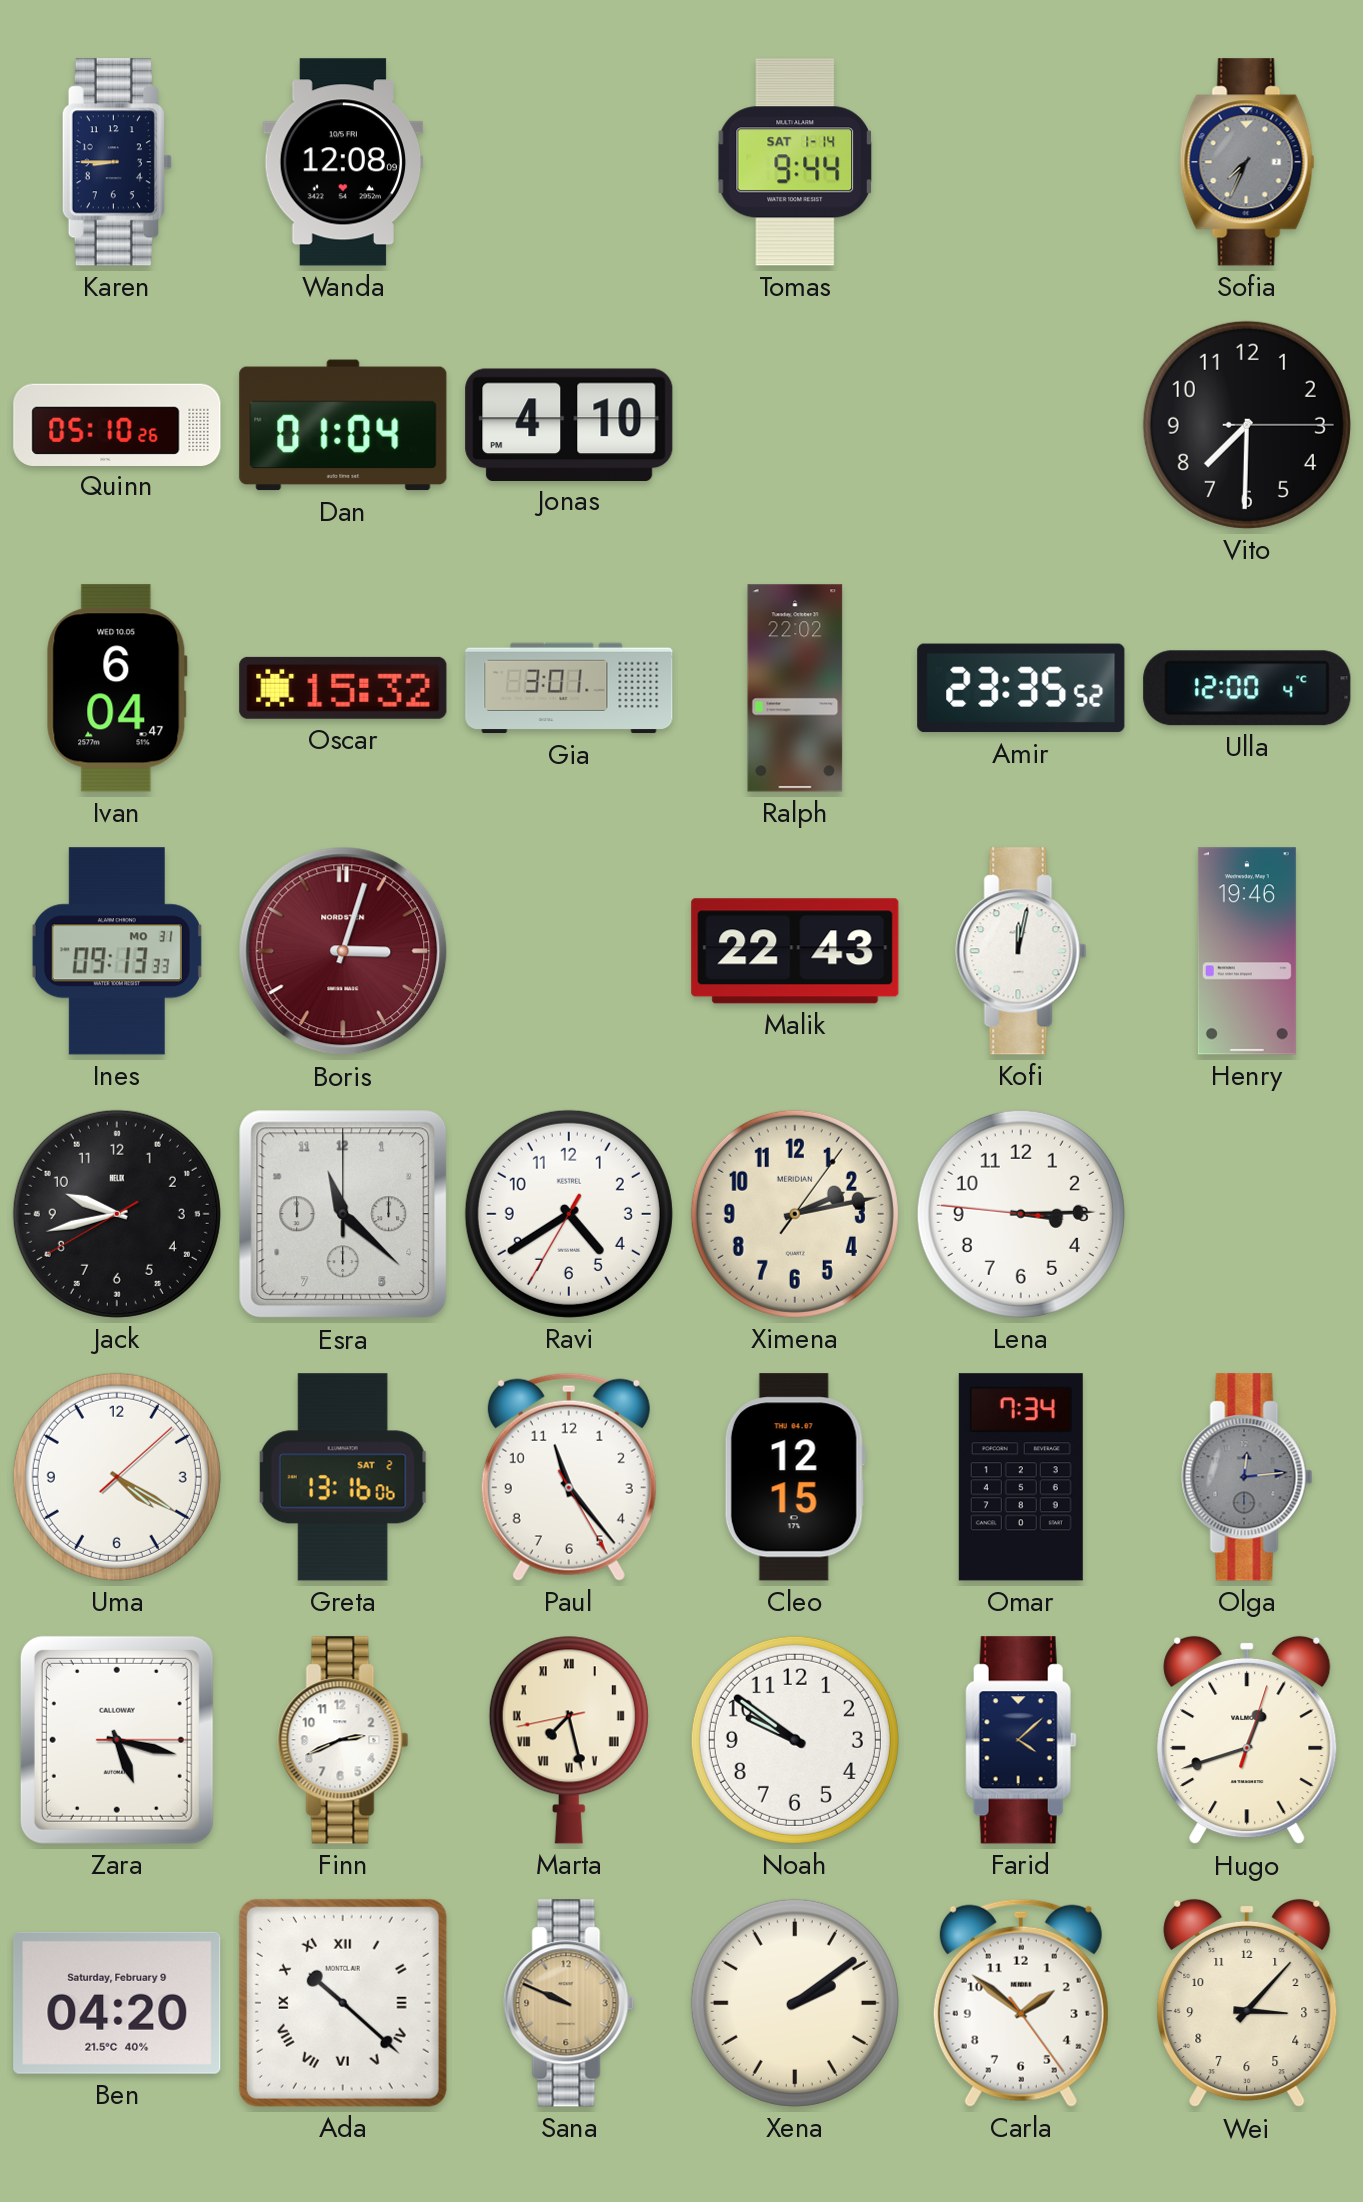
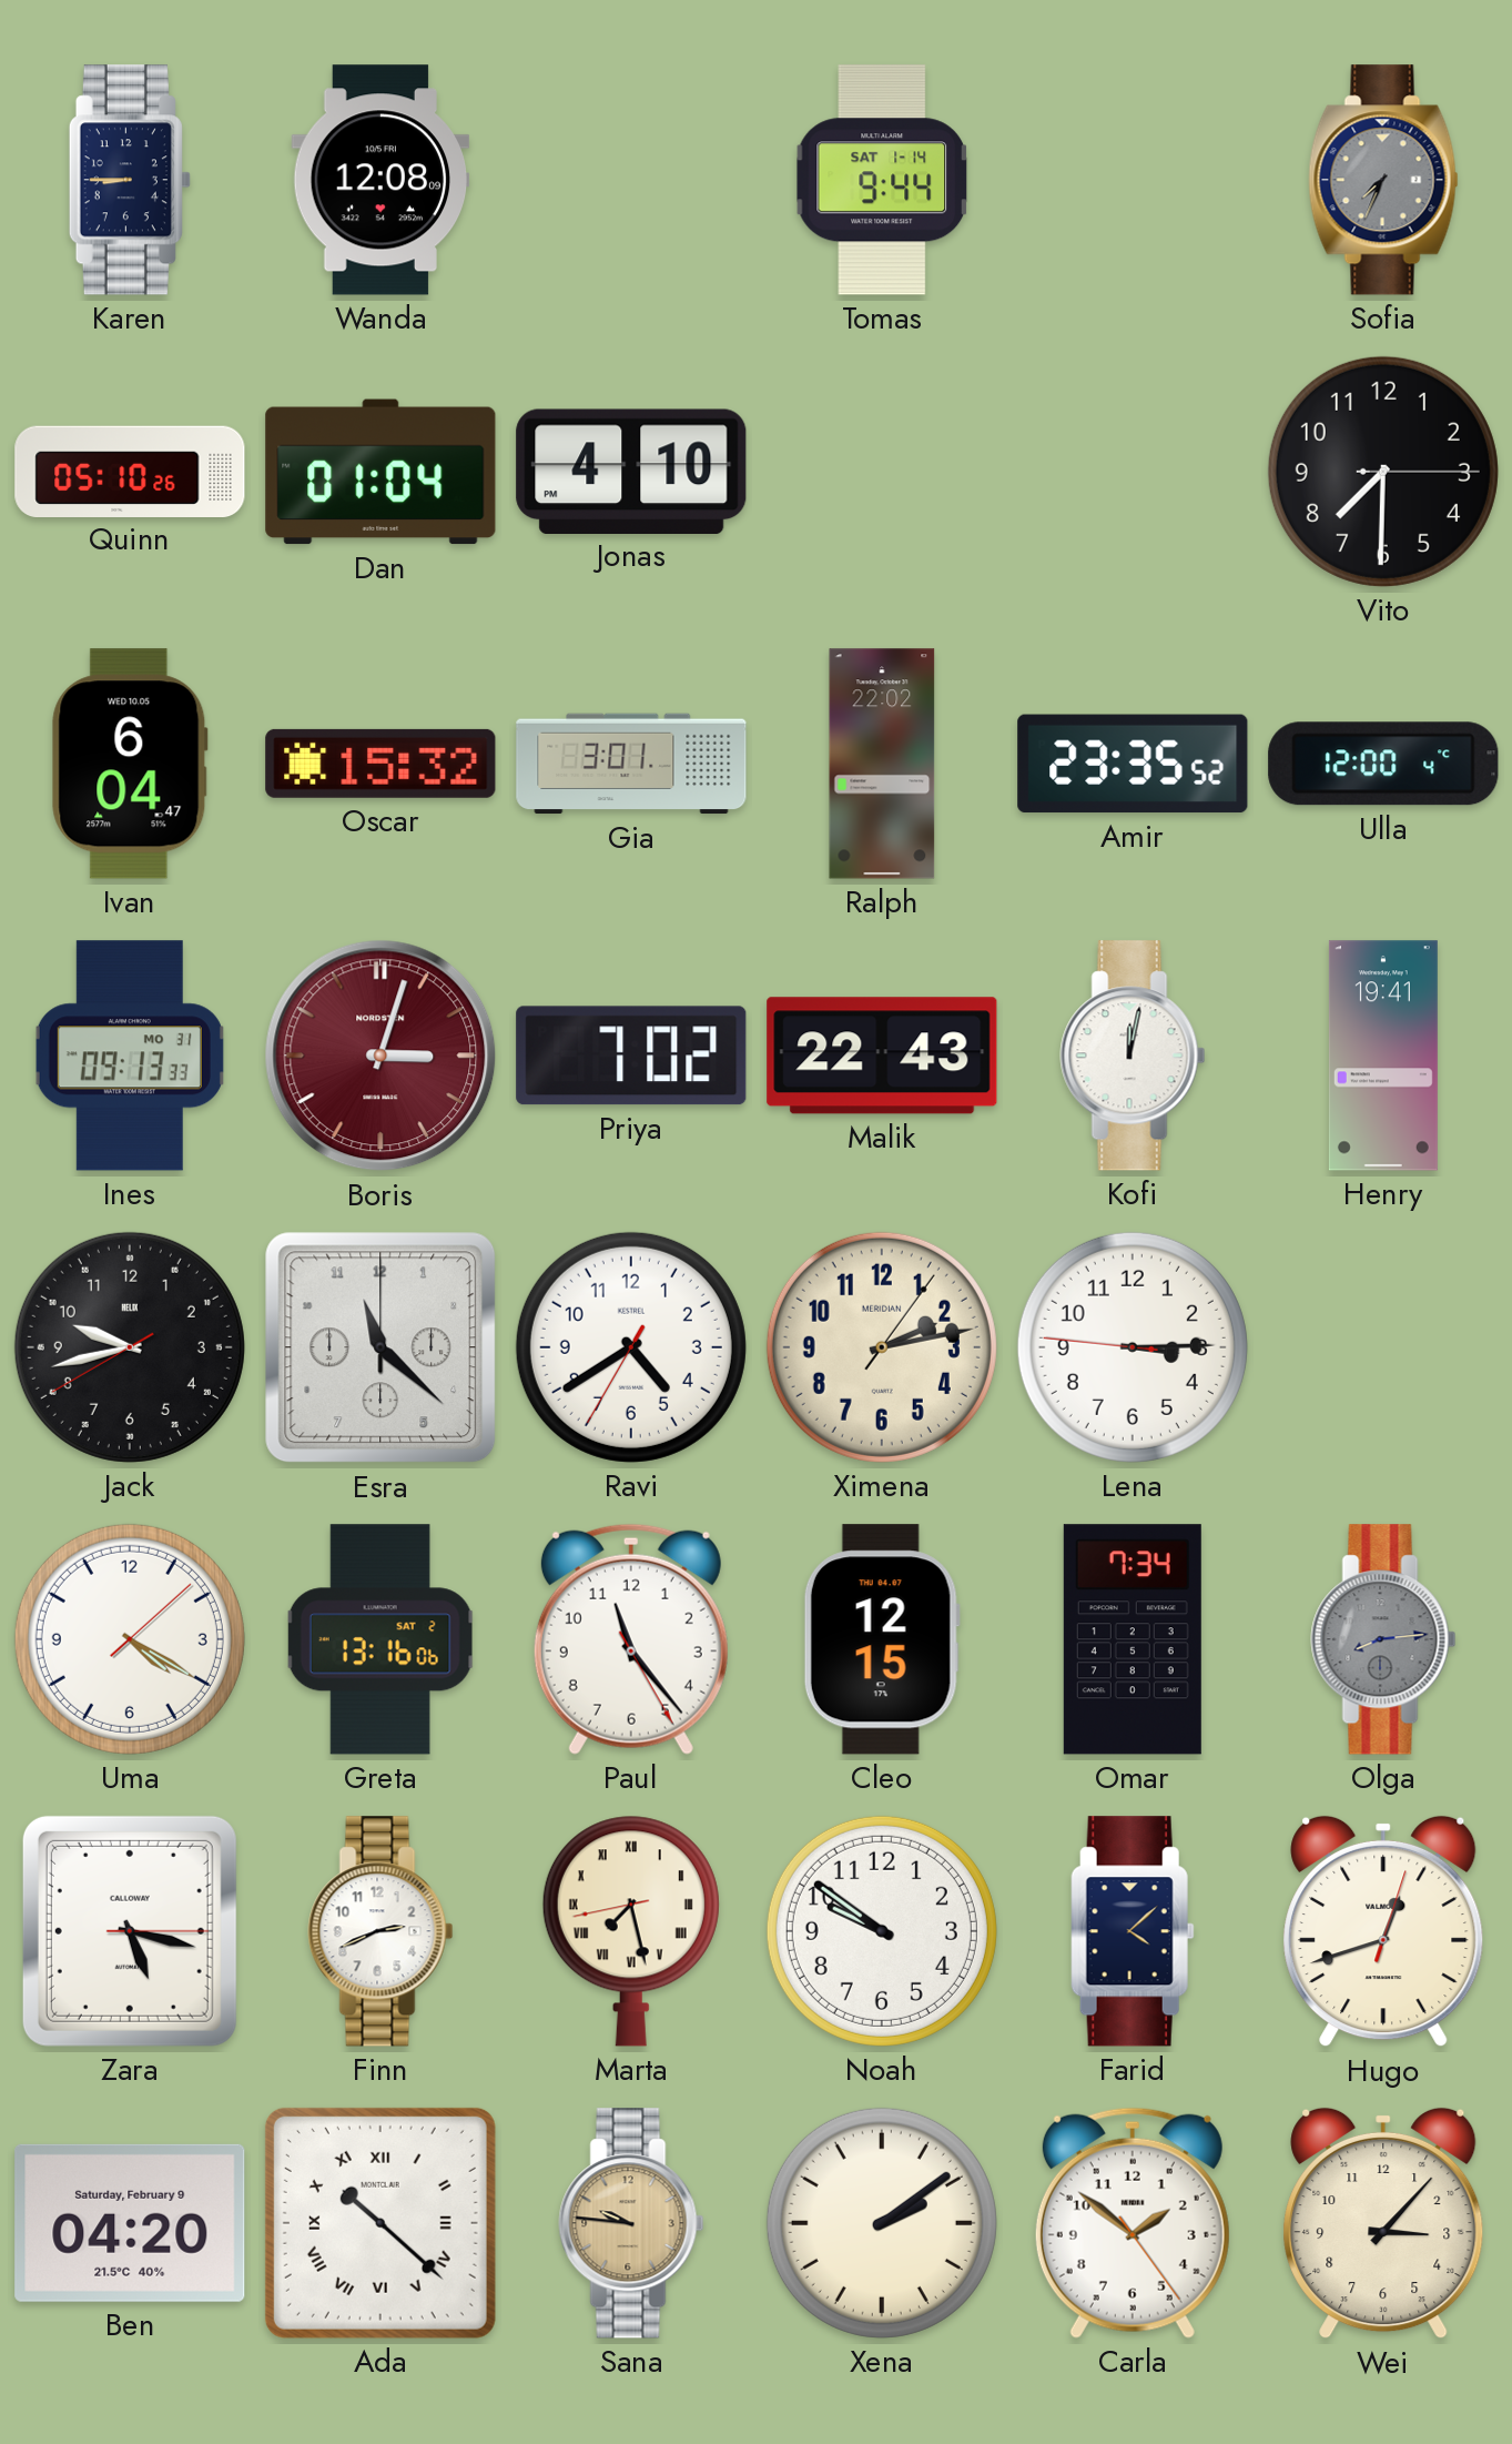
Priya: none -> 7:02 (631, 1056)
Henry: 19:46 -> 19:41 (1383, 1056)
Olga: 12:14 -> 8:14 (1383, 1639)
Sana: 9:49 -> 9:46 (631, 2223)
